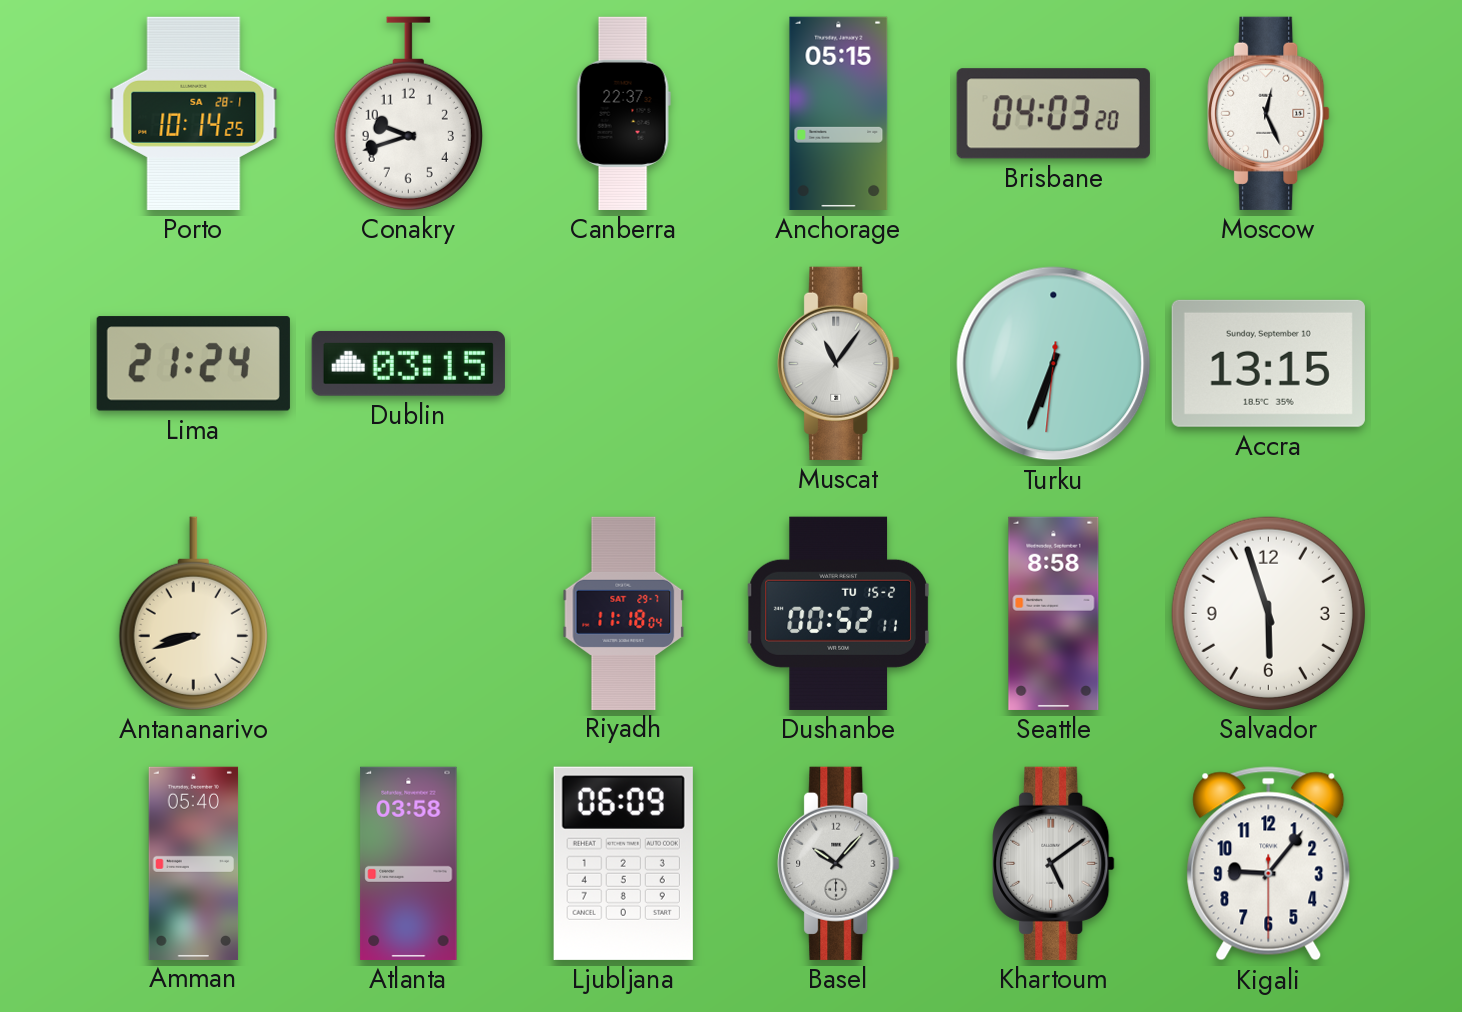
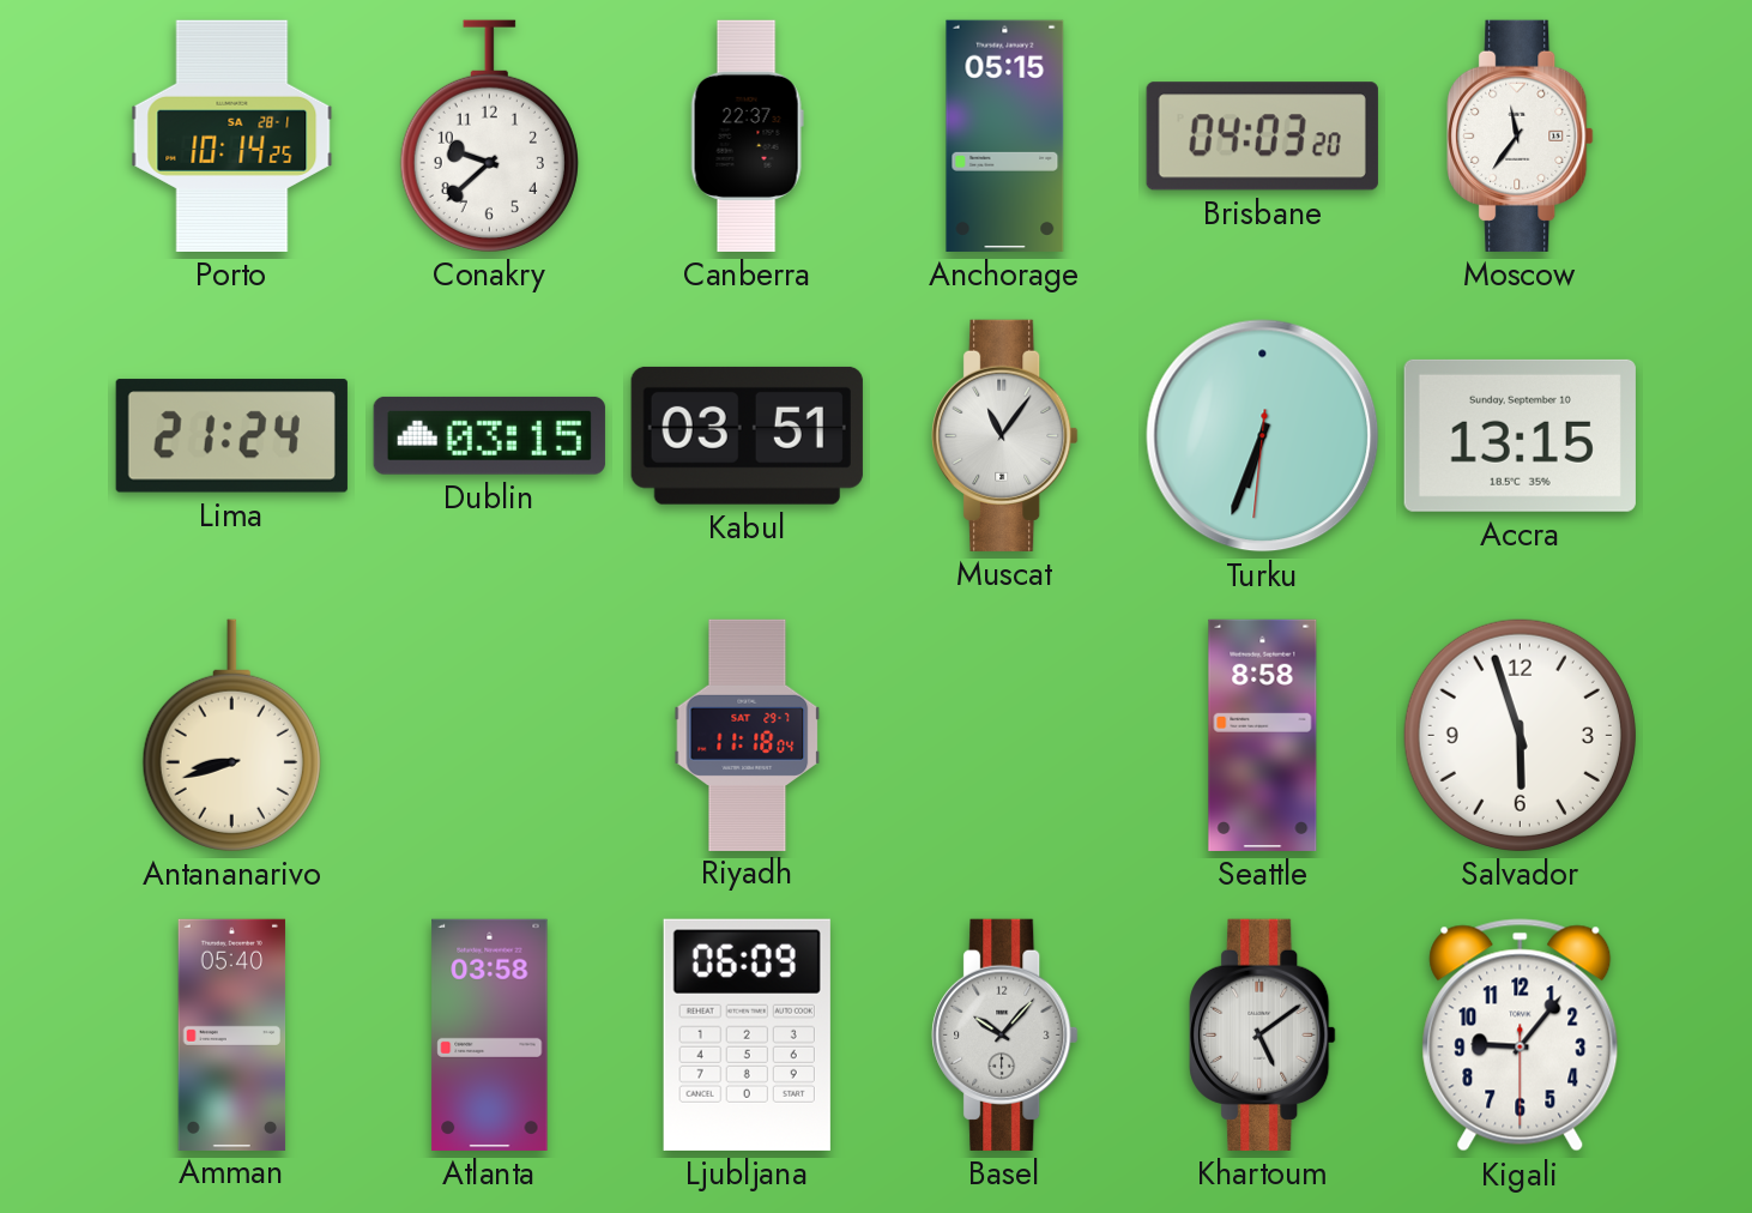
Conakry: 9:42 -> 9:38 (489, 135)
Moscow: 12:26 -> 11:36 (1521, 135)
Kabul: none -> 03:51 (747, 435)
Dushanbe: 00:52 -> none (838, 613)
